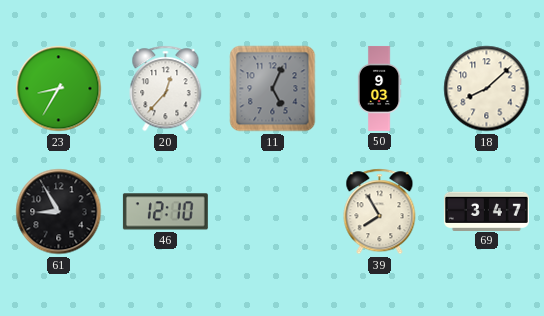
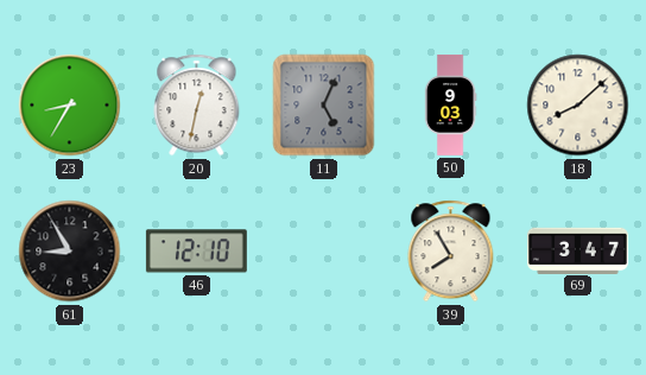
20: 12:37 -> 12:32 (197, 106)
